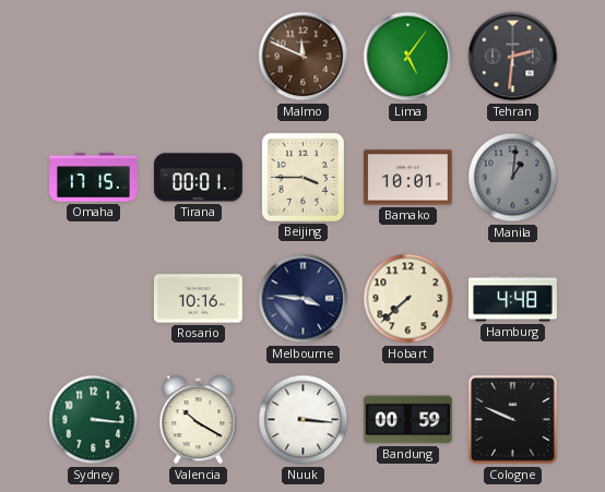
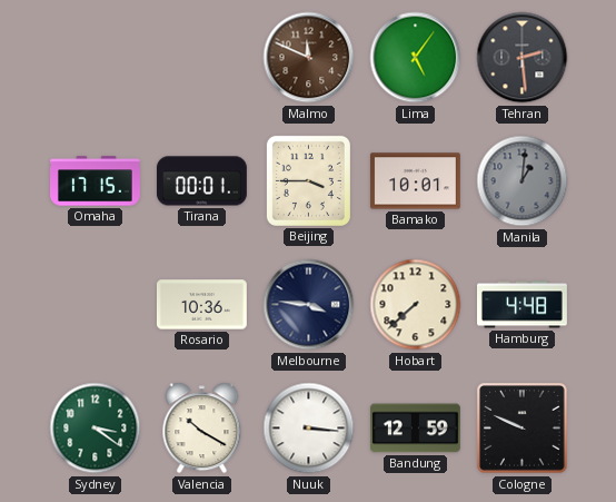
Tehran: 2:31 -> 2:29 (523, 58)
Rosario: 10:16 -> 10:36 (201, 305)
Sydney: 3:16 -> 3:21 (96, 429)
Bandung: 00:59 -> 12:59 (415, 429)
